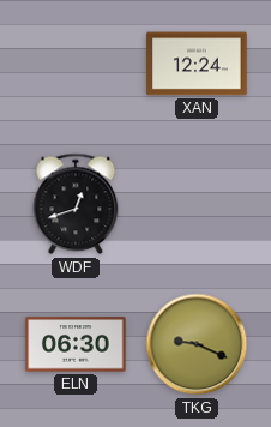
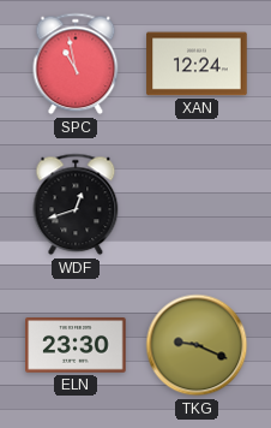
SPC: none -> 10:58 (76, 64)
ELN: 06:30 -> 23:30 (76, 345)
